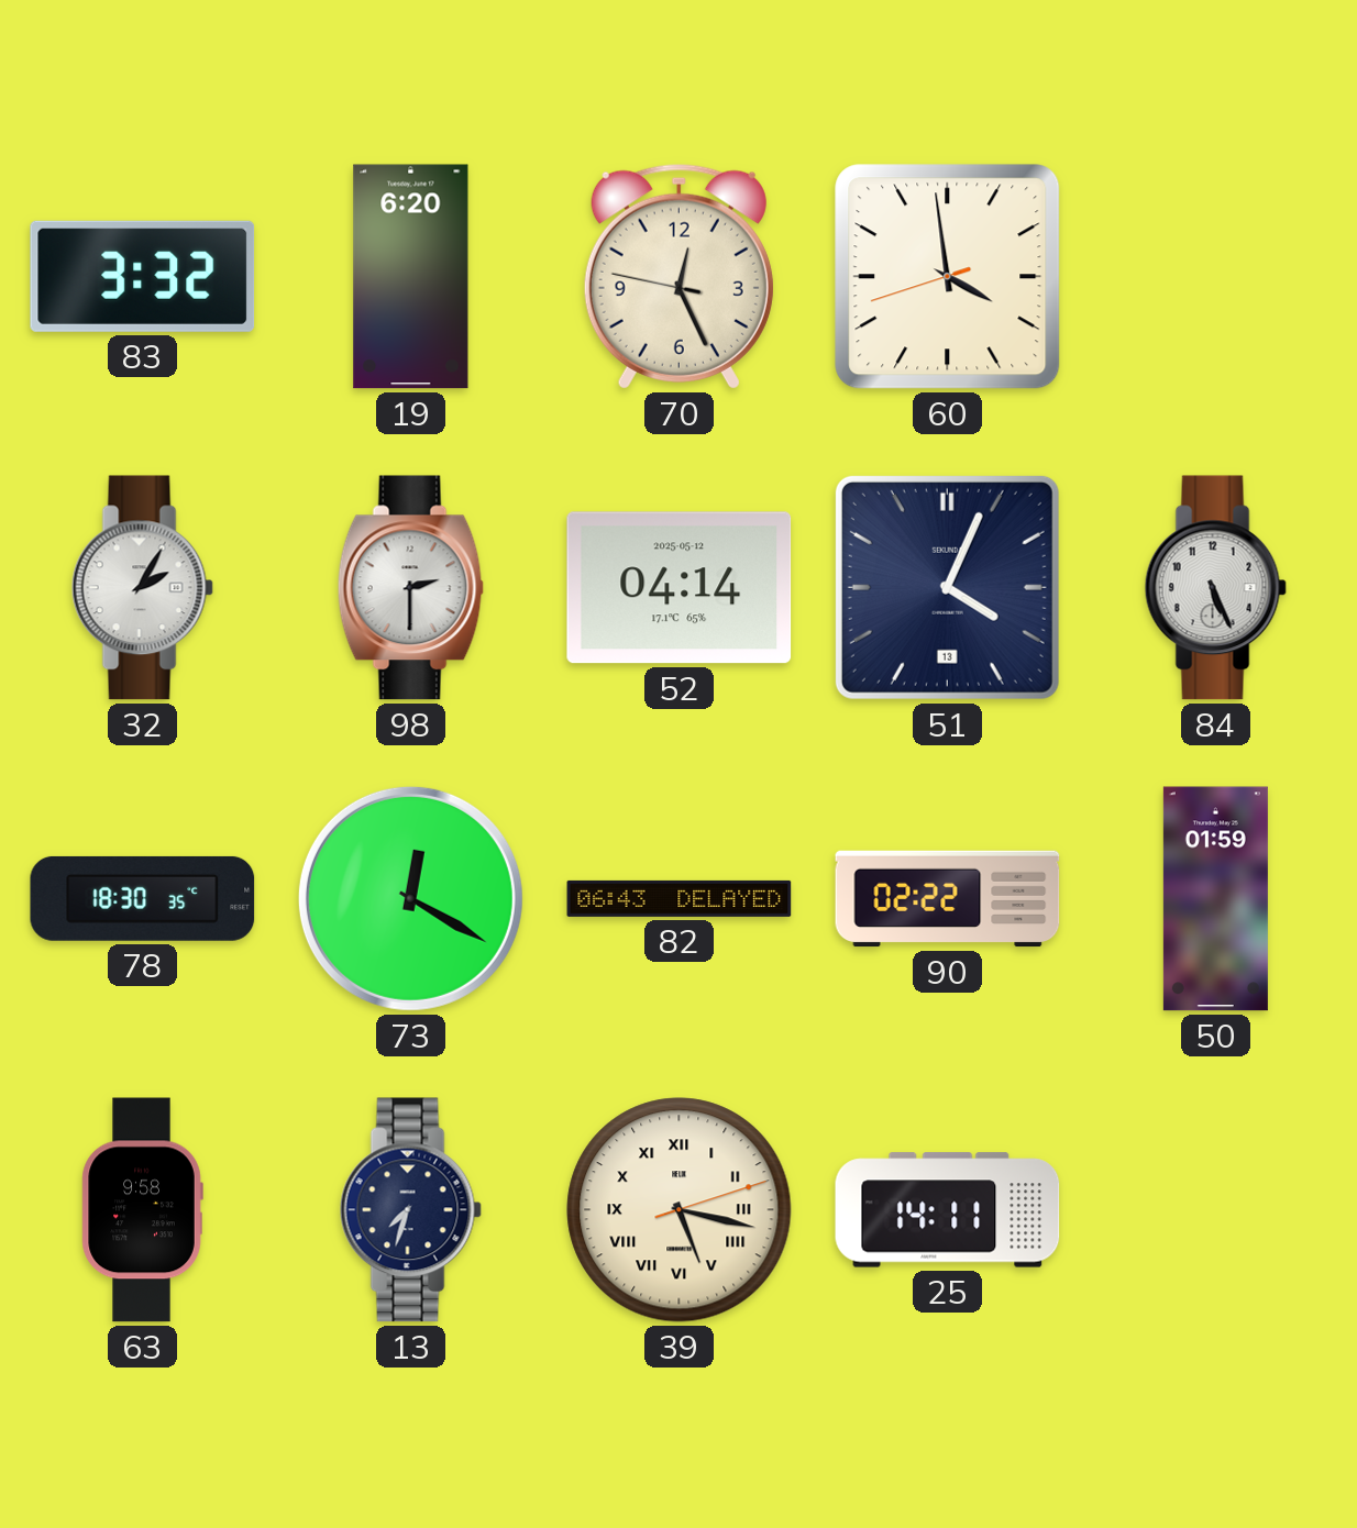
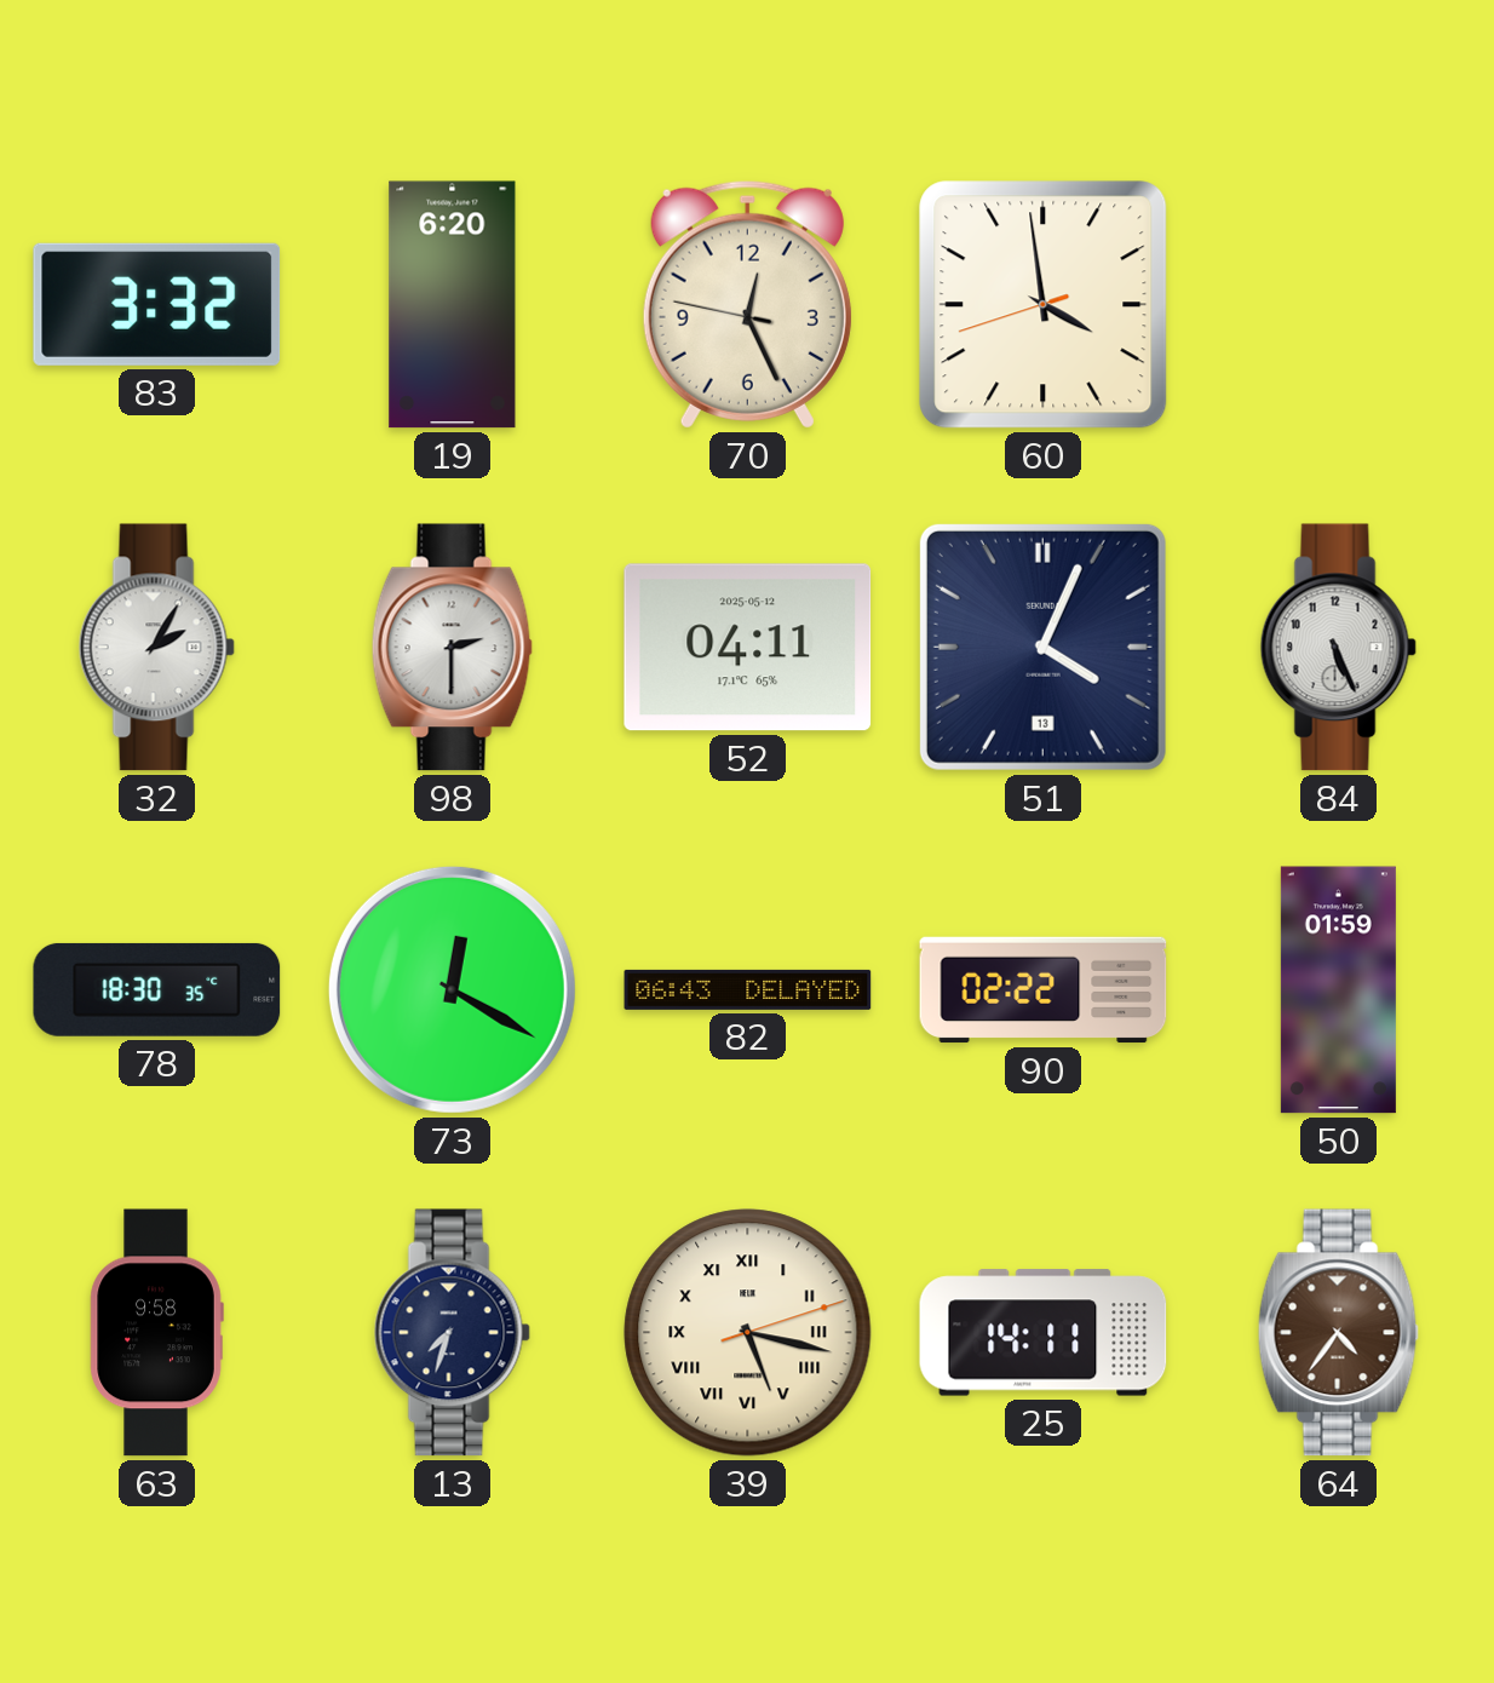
52: 04:14 -> 04:11 (748, 648)
64: none -> 4:36 (1338, 1333)
